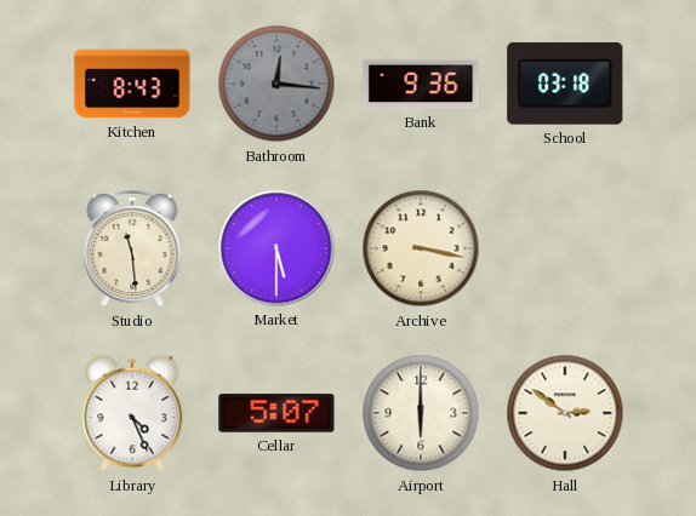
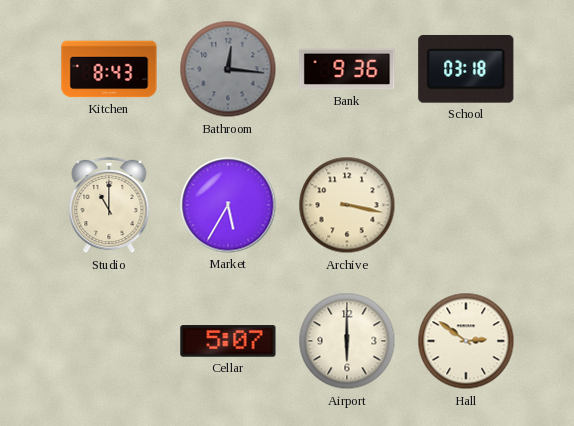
Studio: 11:29 -> 11:00 (109, 205)
Market: 5:30 -> 5:35 (228, 205)
Library: 4:26 -> none (132, 413)
